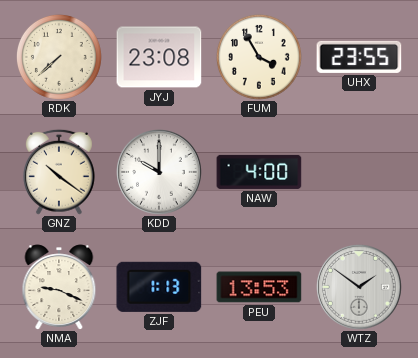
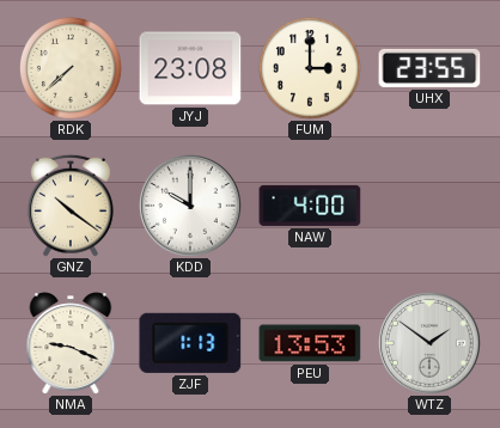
FUM: 3:55 -> 3:00 (310, 68)
